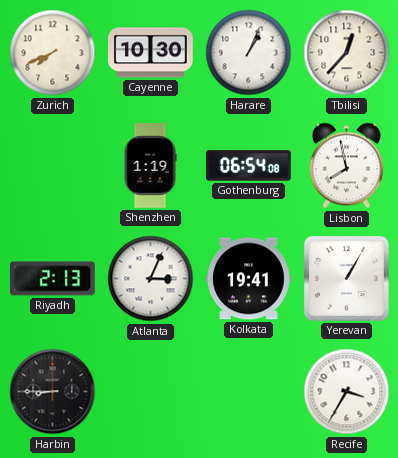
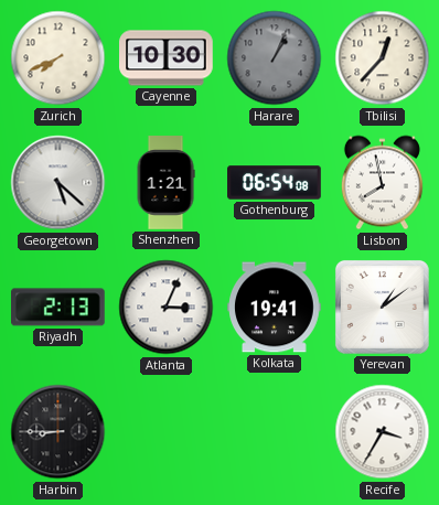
Harare dial: white -> grey (275, 58)
Georgetown: none -> 5:22 (58, 183)
Shenzhen: 1:19 -> 1:21 (165, 183)
Yerevan: 1:05 -> 1:09 (382, 307)
